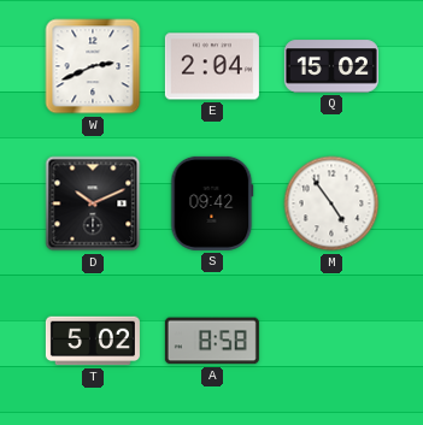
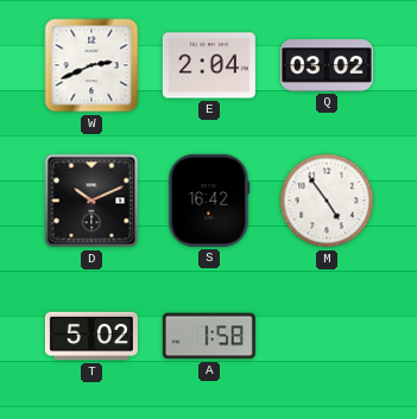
Q: 15:02 -> 03:02 (327, 65)
S: 09:42 -> 16:42 (209, 201)
A: 8:58 -> 1:58 (209, 336)
